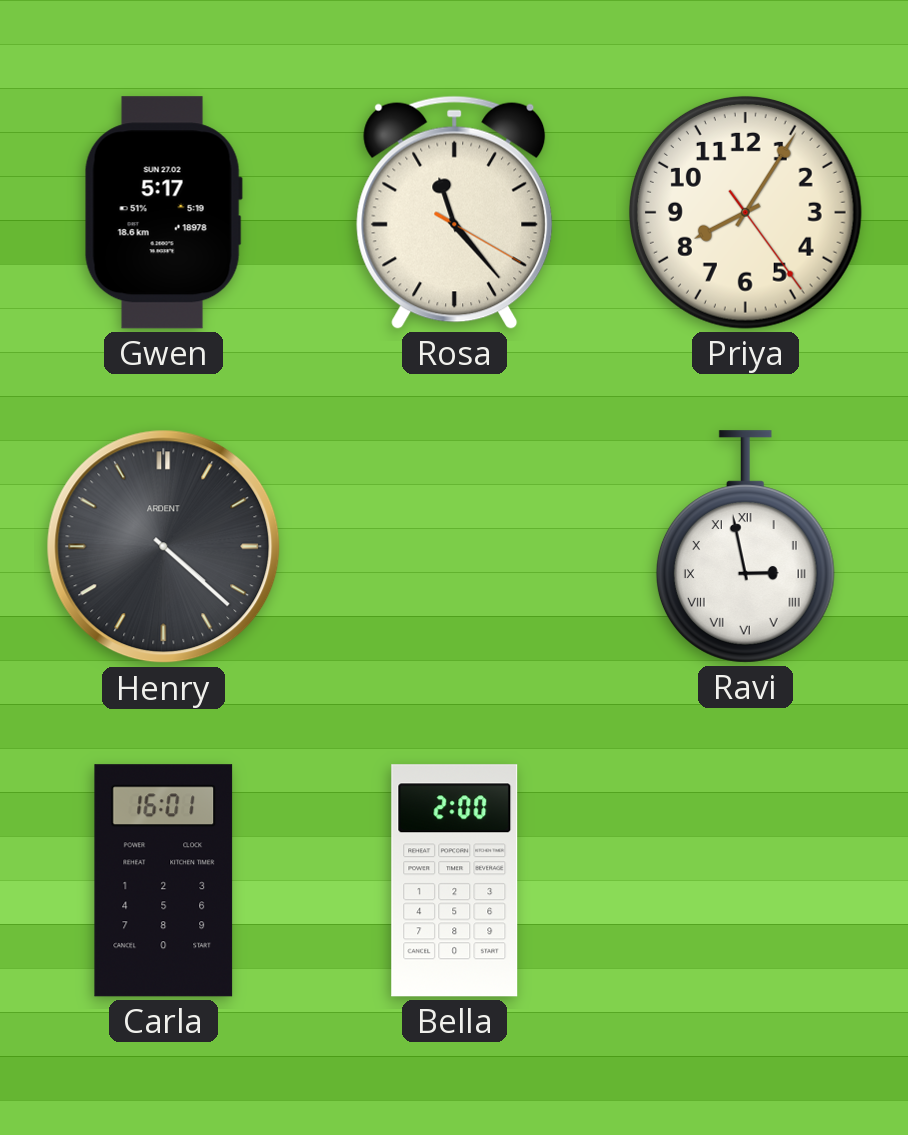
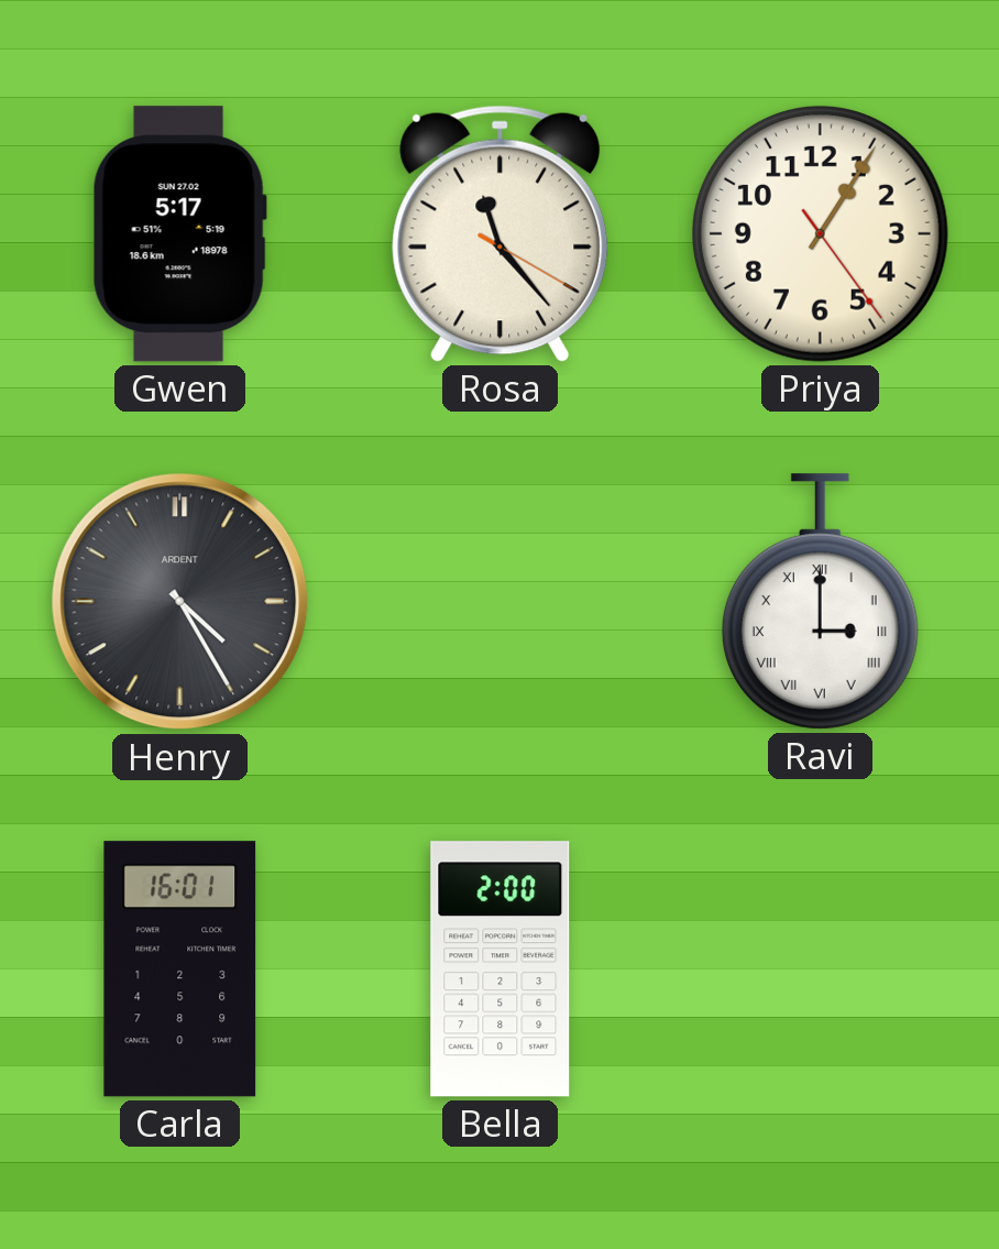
Priya: 8:05 -> 1:05 (820, 233)
Henry: 4:22 -> 4:25 (180, 602)
Ravi: 2:58 -> 3:00 (820, 602)
